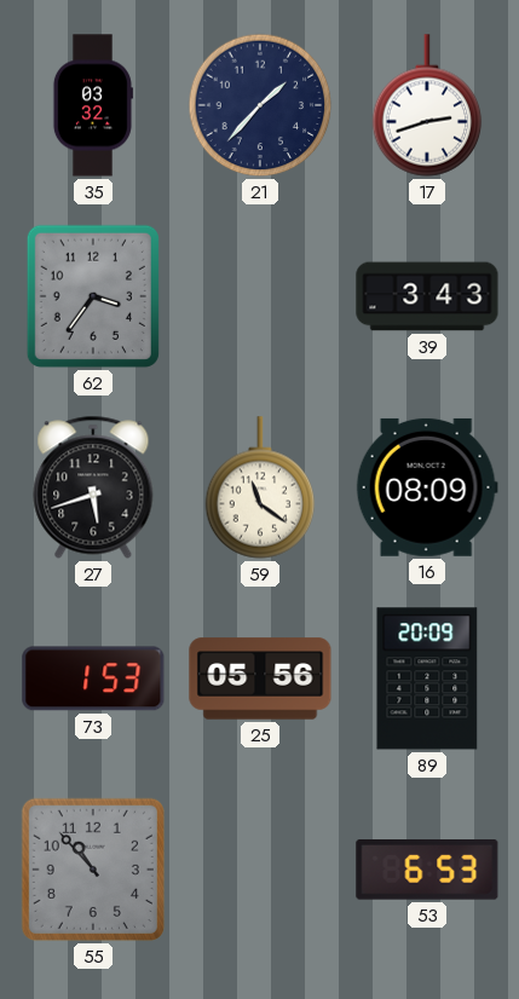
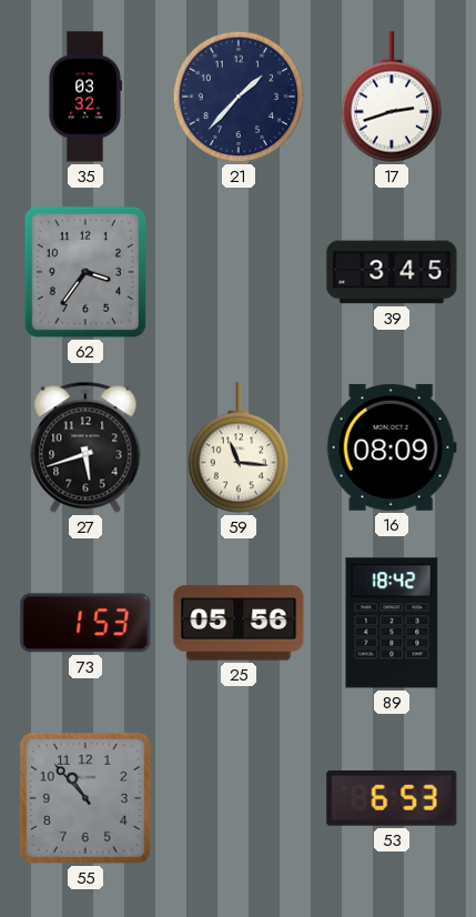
39: 3:43 -> 3:45 (392, 272)
59: 11:21 -> 11:16 (239, 447)
89: 20:09 -> 18:42 (392, 623)
